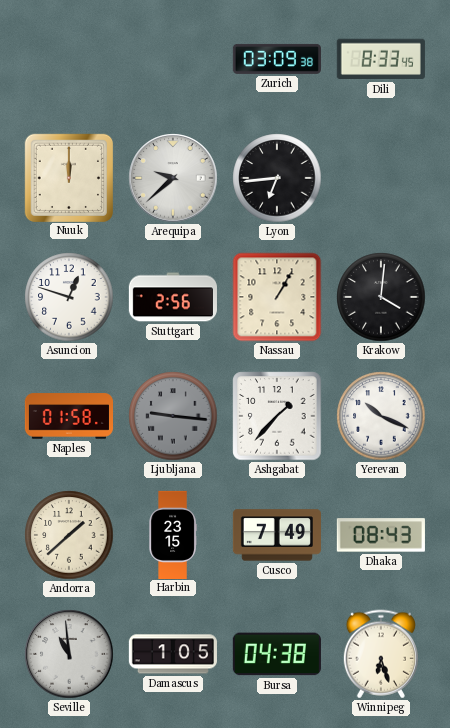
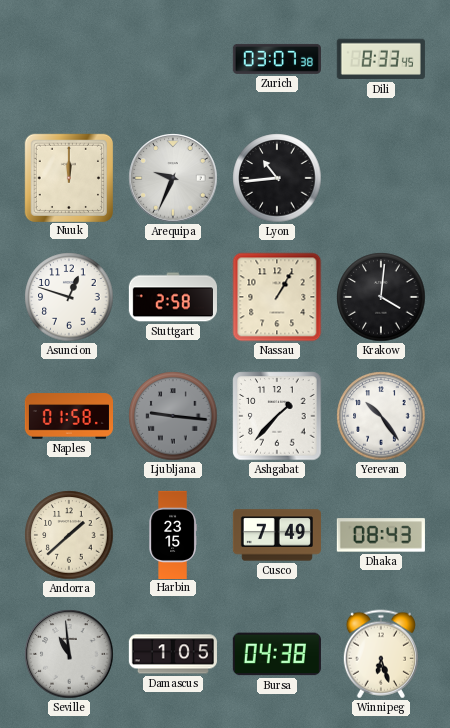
Zurich: 03:09 -> 03:07 (277, 59)
Arequipa: 9:38 -> 9:34 (173, 178)
Lyon: 6:44 -> 10:44 (277, 178)
Stuttgart: 2:56 -> 2:58 (173, 297)
Yerevan: 10:19 -> 10:24 (381, 416)
